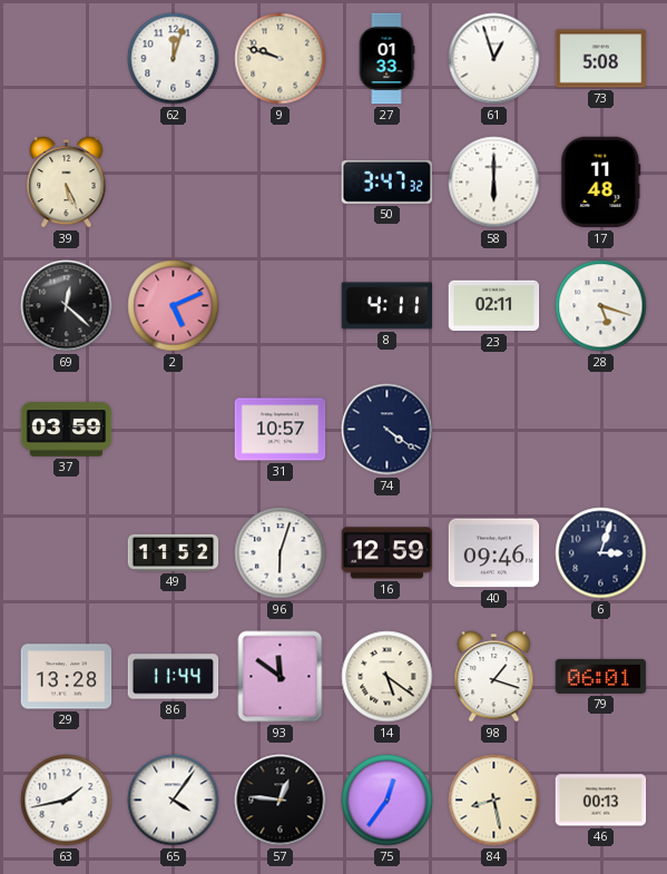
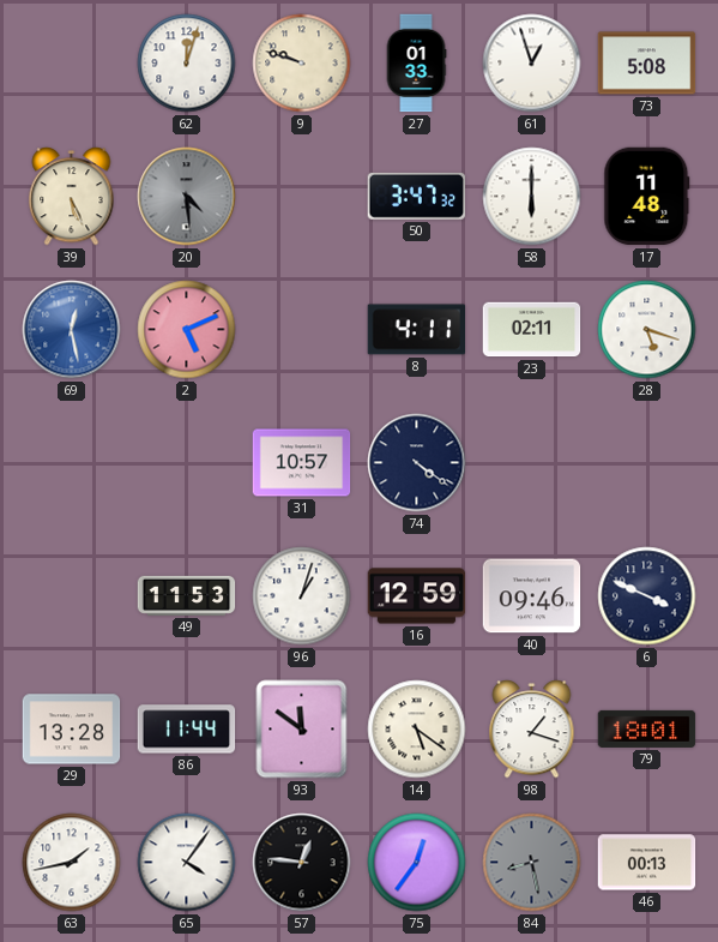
20: none -> 4:29 (187, 197)
69: 12:22 -> 12:28 (72, 330)
69 dial: black -> blue (72, 330)
37: 03:59 -> none (67, 430)
49: 11:52 -> 11:53 (187, 595)
96: 6:03 -> 1:03 (302, 596)
6: 3:03 -> 3:49 (647, 596)
79: 06:01 -> 18:01 (647, 728)
84 dial: cream -> grey (532, 863)
